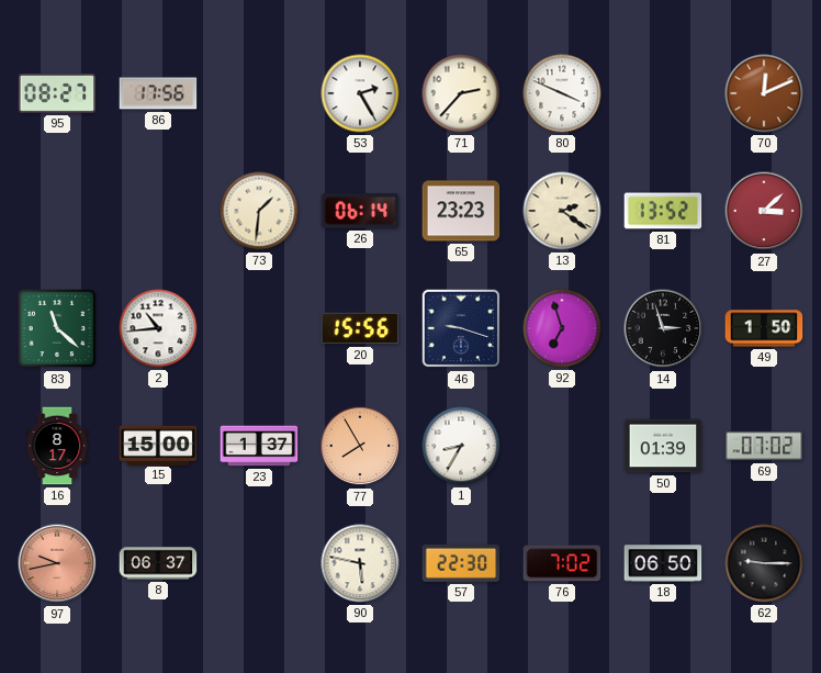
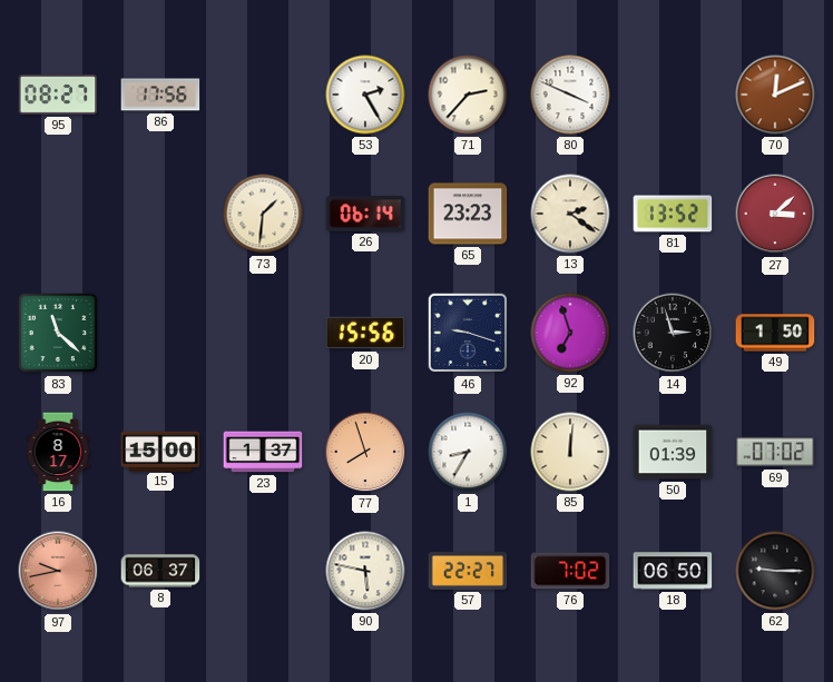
2: 10:44 -> none (158, 328)
77: 7:55 -> 7:57 (365, 452)
85: none -> 12:01 (570, 452)
57: 22:30 -> 22:27 (468, 571)
